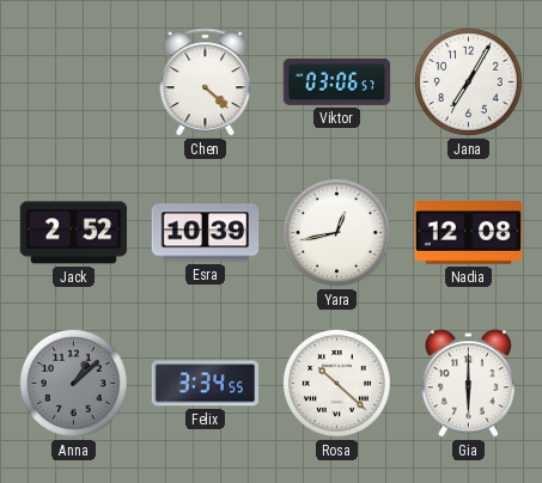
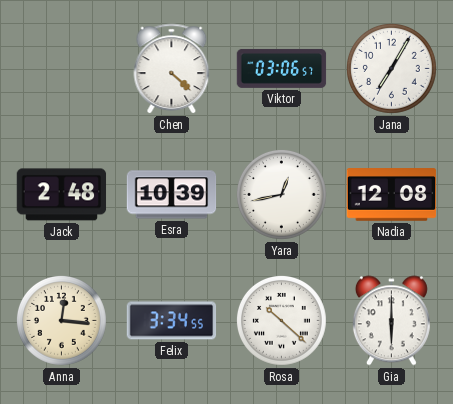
Jack: 2:52 -> 2:48 (62, 195)
Anna: 1:08 -> 12:16 (61, 320)
Anna dial: grey -> cream (61, 320)
